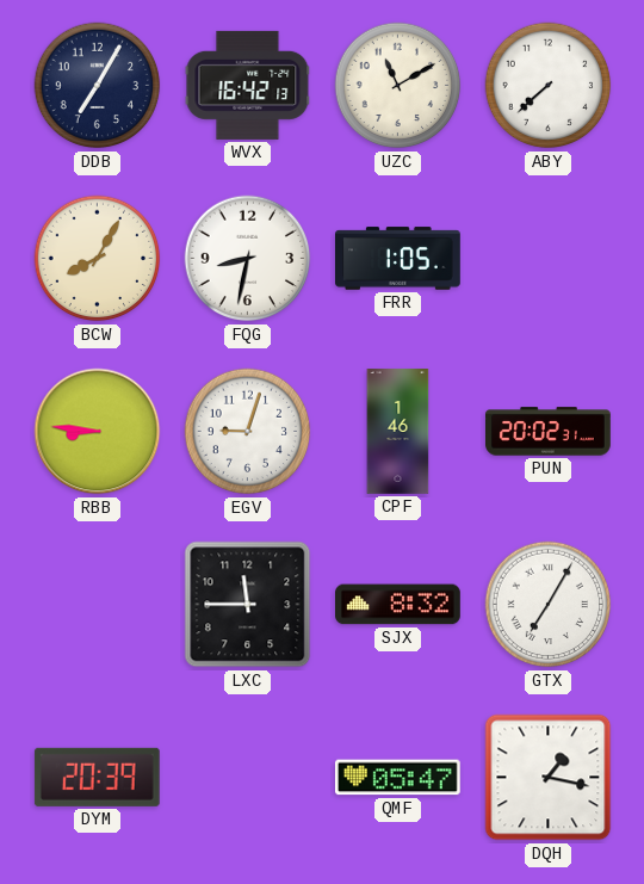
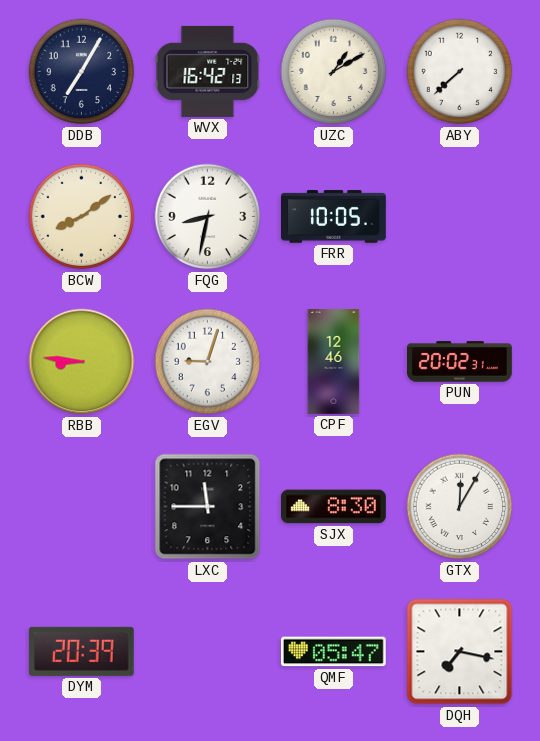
UZC: 11:10 -> 1:10 (334, 72)
BCW: 8:05 -> 8:09 (82, 217)
FRR: 1:05 -> 10:05 (334, 217)
CPF: 1:46 -> 12:46 (334, 362)
SJX: 8:32 -> 8:30 (334, 507)
GTX: 7:05 -> 12:05 (460, 507)
DQH: 1:17 -> 7:17 (460, 652)
